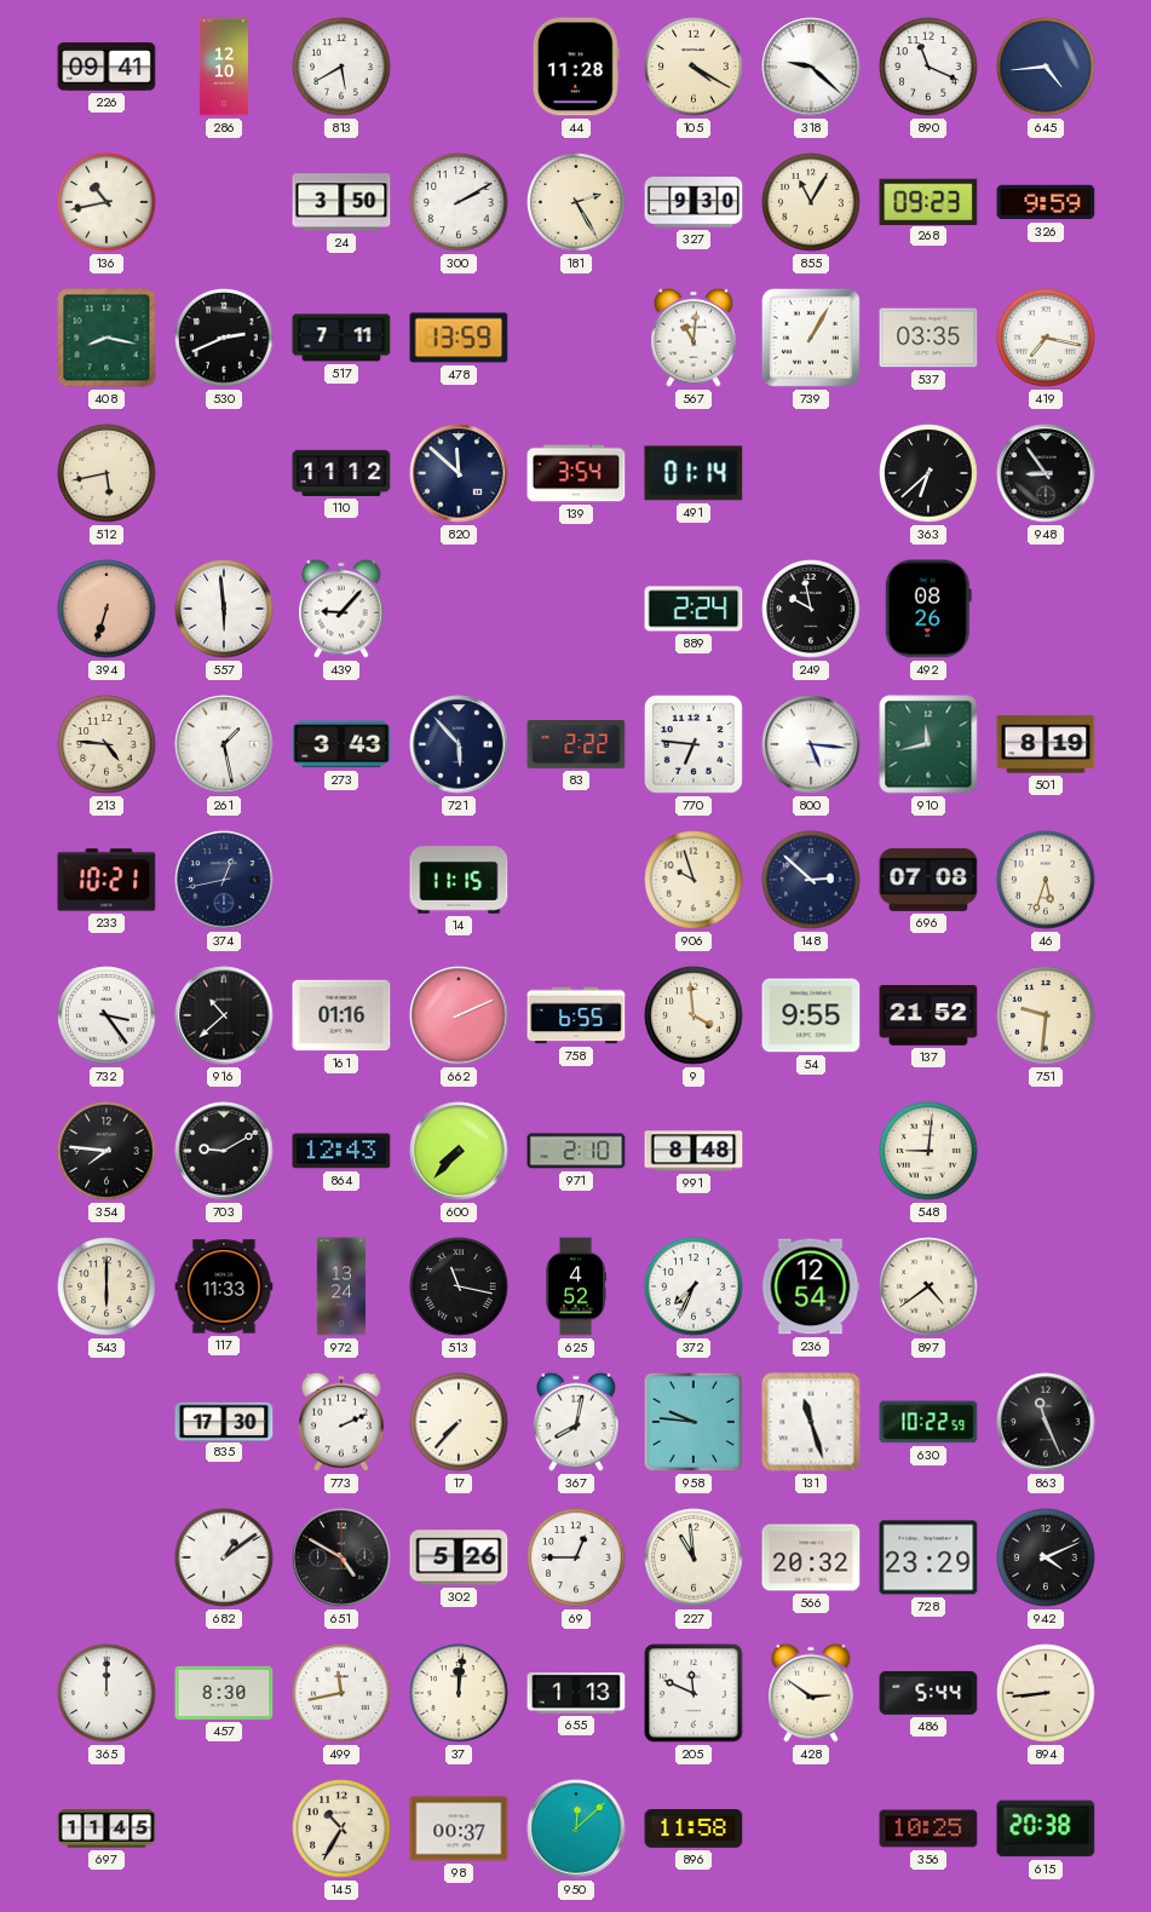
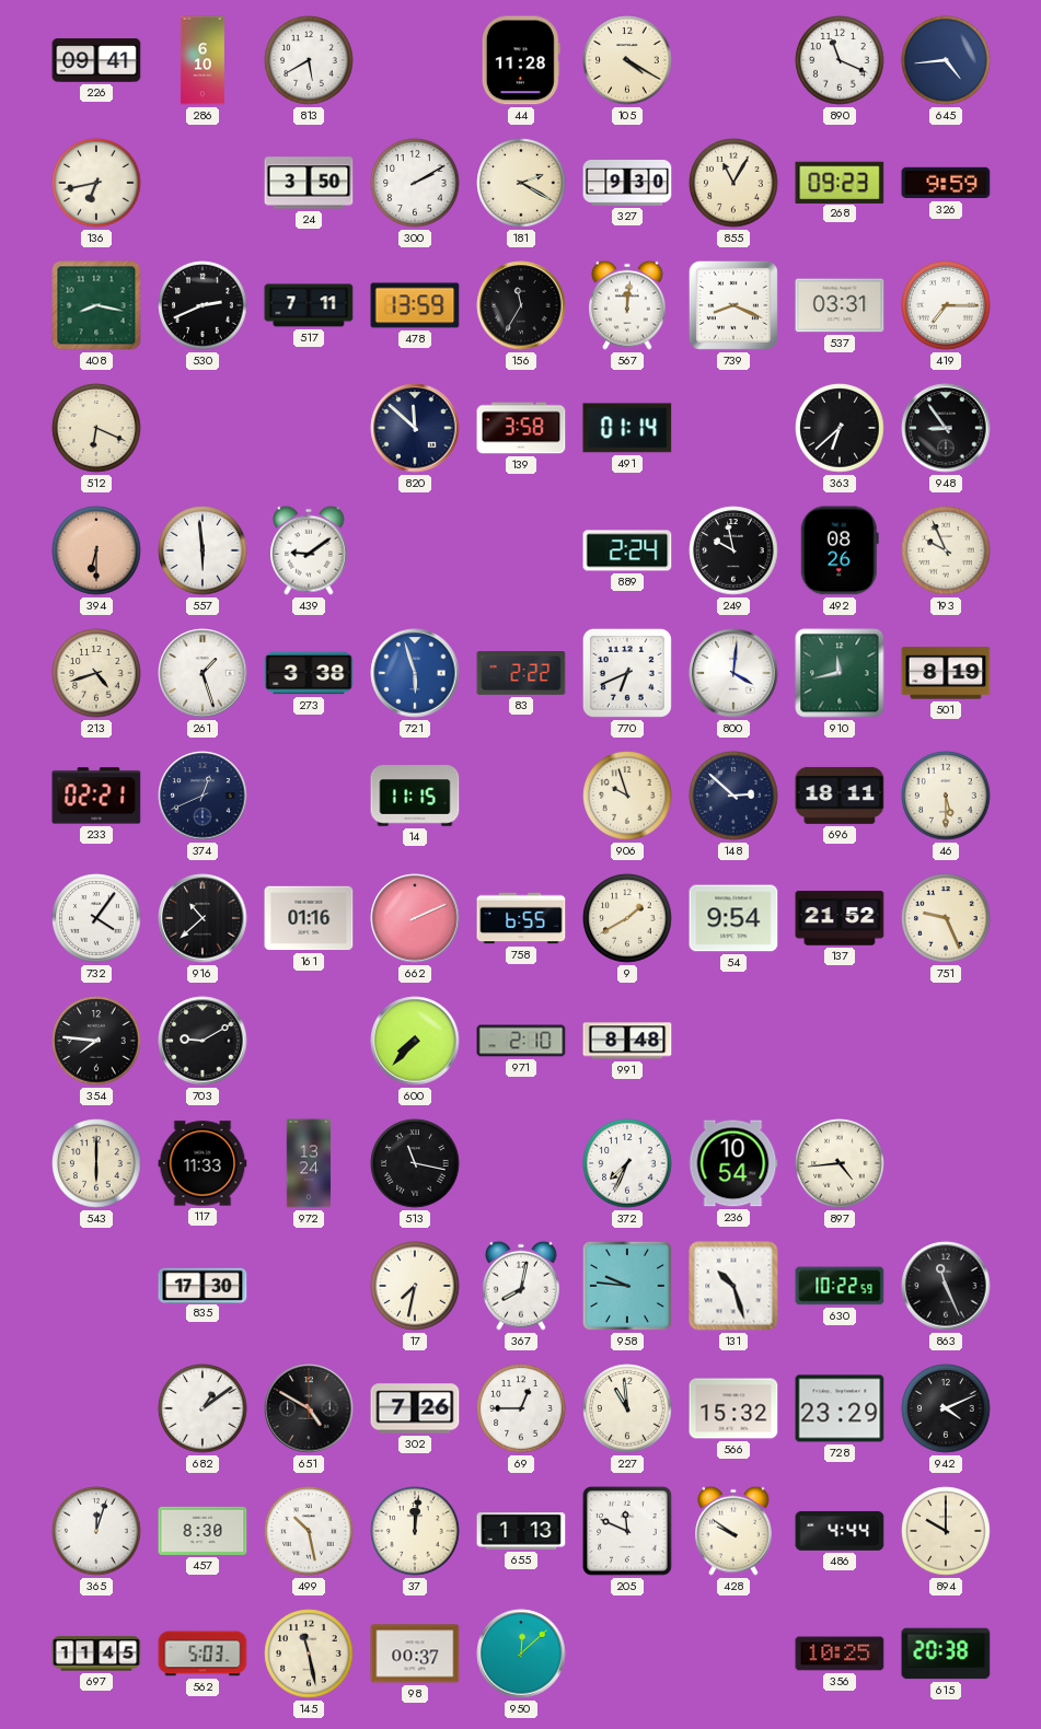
286: 12:10 -> 6:10 (203, 60)
318: 9:22 -> none (811, 67)
136: 10:43 -> 6:43 (96, 183)
181: 2:25 -> 2:20 (521, 183)
156: none -> 11:35 (521, 305)
567: 11:01 -> 12:01 (628, 305)
739: 1:05 -> 8:19 (733, 305)
537: 03:35 -> 03:31 (840, 305)
419: 7:17 -> 7:15 (946, 305)
512: 5:43 -> 6:19 (96, 428)
110: 11:12 -> none (341, 473)
139: 3:54 -> 3:58 (521, 428)
394: 6:33 -> 6:30 (96, 550)
439: 9:07 -> 9:09 (310, 550)
193: none -> 9:56 (946, 550)
213: 4:46 -> 4:42 (96, 673)
261: 1:28 -> 1:27 (203, 673)
273: 3:43 -> 3:38 (309, 673)
721: 5:53 -> 5:57 (415, 673)
721 dial: navy -> blue (415, 673)
770: 6:46 -> 6:41 (627, 673)
800: 5:16 -> 4:01 (733, 673)
233: 10:21 -> 02:21 (96, 796)
374: 12:43 -> 12:41 (203, 796)
696: 07:08 -> 18:11 (840, 796)
46: 5:33 -> 5:30 (946, 796)
732: 3:24 -> 4:06 (96, 918)
9: 3:59 -> 1:40 (627, 918)
54: 9:55 -> 9:54 (733, 918)
751: 9:31 -> 9:26 (946, 918)
864: 12:43 -> none (341, 1151)
548: 9:01 -> none (928, 1151)
625: 4:52 -> none (575, 1286)
236: 12:54 -> 10:54 (733, 1163)
897: 4:39 -> 4:44 (840, 1163)
773: 2:11 -> none (343, 1422)
17: 7:37 -> 7:32 (415, 1286)
131: 11:27 -> 10:27 (733, 1286)
302: 5:26 -> 7:26 (415, 1408)
566: 20:32 -> 15:32 (733, 1408)
365: 12:00 -> 12:03 (96, 1531)
499: 11:43 -> 10:28 (309, 1531)
428: 2:51 -> 9:51 (735, 1531)
486: 5:44 -> 4:44 (840, 1531)
894: 8:44 -> 10:00 (946, 1531)
562: none -> 5:03 (203, 1653)
145: 10:35 -> 11:28 (309, 1653)
896: 11:58 -> none (694, 1830)
